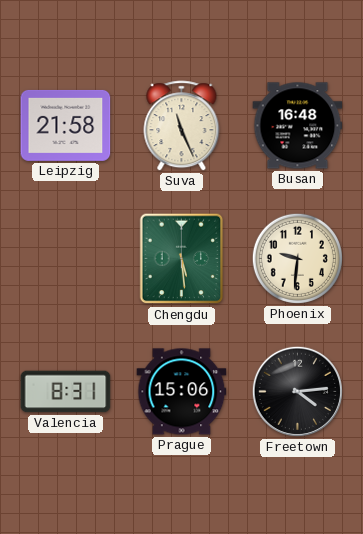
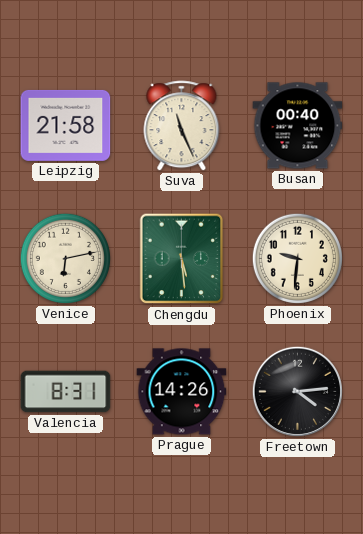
Busan: 16:48 -> 00:40 (298, 126)
Venice: none -> 6:13 (65, 258)
Prague: 15:06 -> 14:26 (182, 392)
